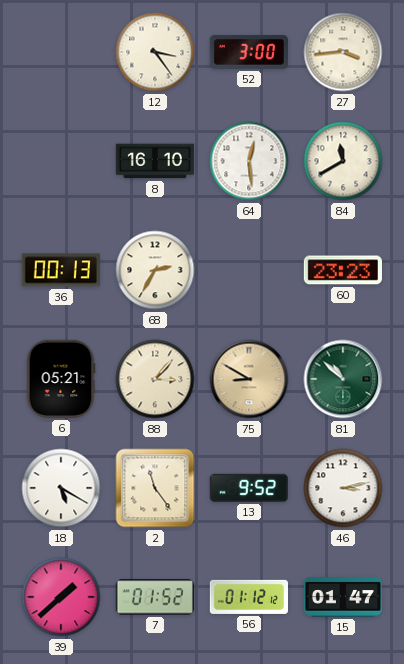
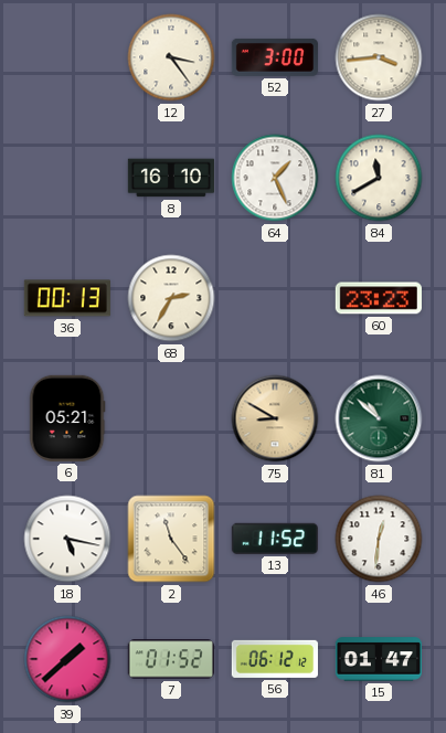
64: 12:29 -> 1:26 (275, 178)
88: 3:07 -> none (155, 379)
18: 5:20 -> 5:17 (67, 539)
13: 9:52 -> 11:52 (275, 539)
46: 3:13 -> 12:31 (379, 539)
56: 01:12 -> 06:12 (275, 659)
